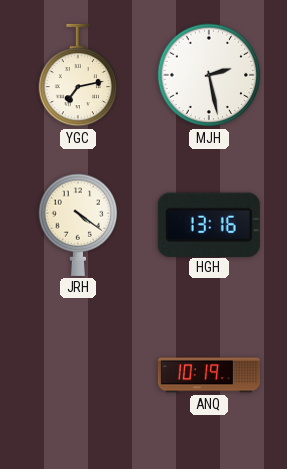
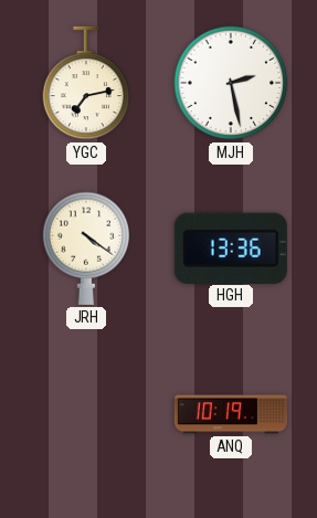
HGH: 13:16 -> 13:36 (231, 247)
